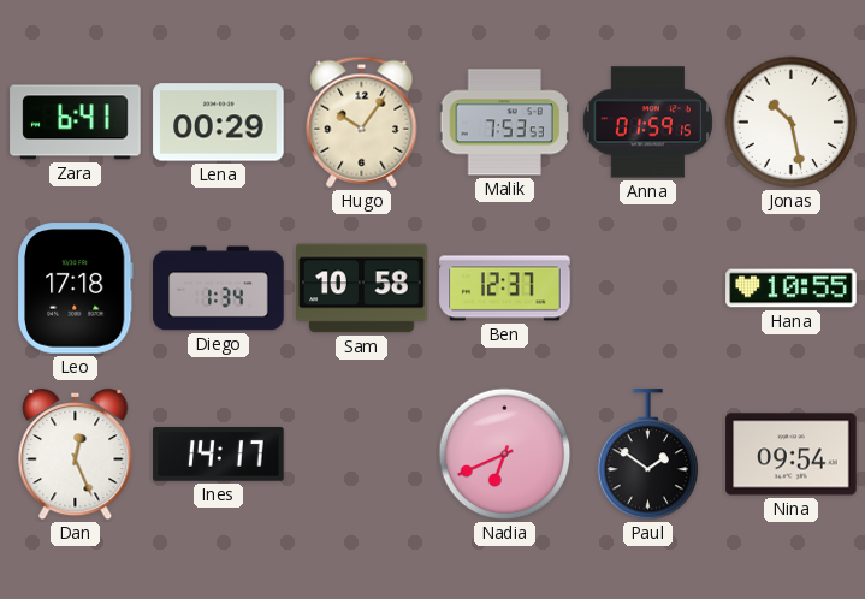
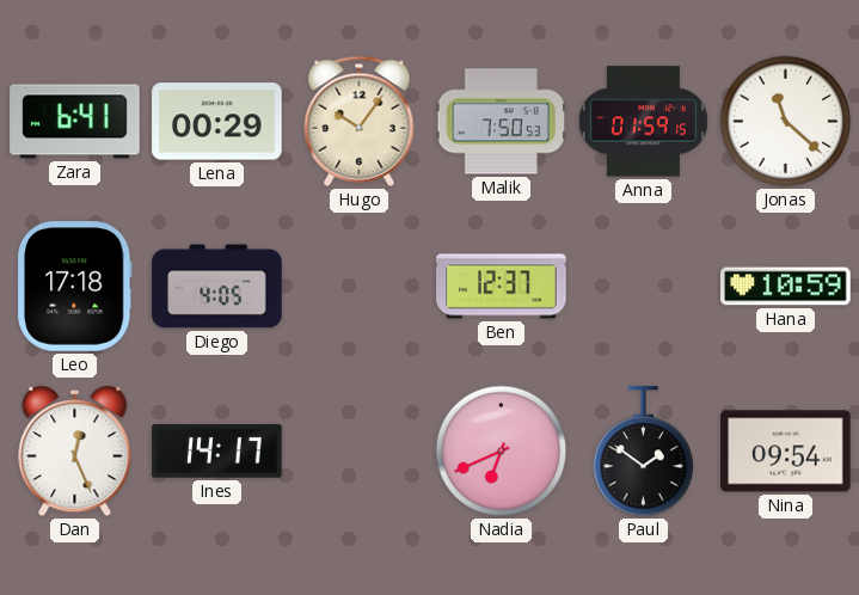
Malik: 7:53 -> 7:50 (501, 122)
Jonas: 10:28 -> 11:22 (786, 122)
Diego: 1:34 -> 4:05 (217, 287)
Sam: 10:58 -> none (362, 289)
Hana: 10:55 -> 10:59 (786, 287)
